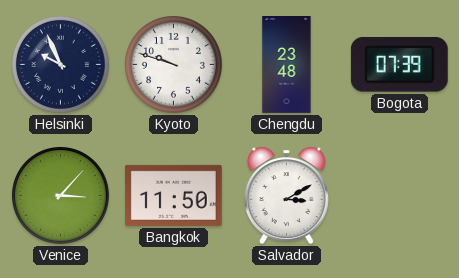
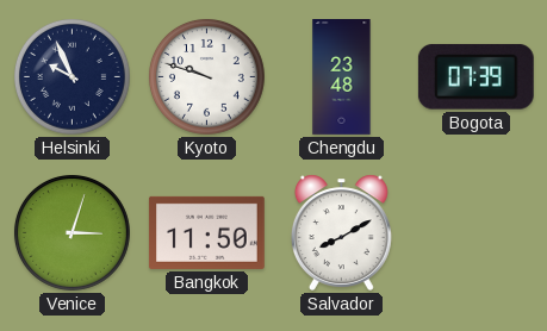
Venice: 3:07 -> 3:03 (72, 232)
Salvador: 3:10 -> 8:10 (341, 232)
